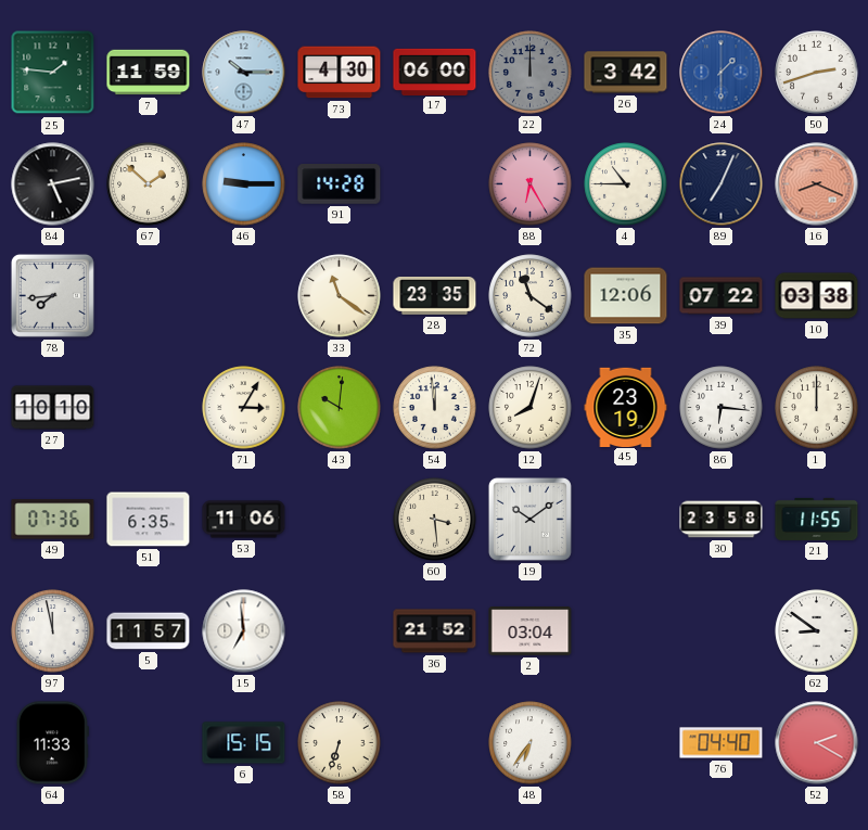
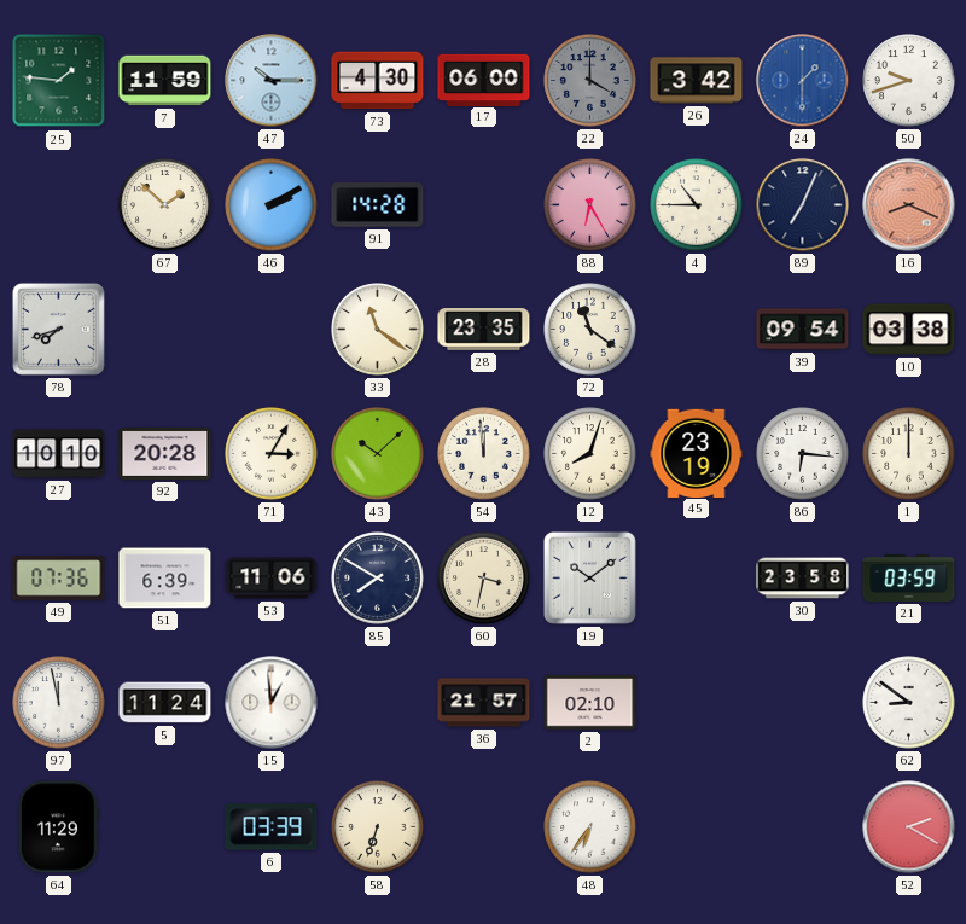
22: 12:00 -> 4:00 (590, 81)
50: 2:42 -> 9:42 (909, 81)
84: 5:13 -> none (53, 184)
46: 9:15 -> 2:10 (272, 205)
78: 7:44 -> 7:42 (58, 329)
35: 12:06 -> none (626, 296)
39: 07:22 -> 09:54 (803, 330)
92: none -> 20:28 (165, 453)
43: 10:01 -> 10:08 (378, 454)
51: 6:35 -> 6:39 (165, 579)
85: none -> 7:50 (378, 579)
60: 3:29 -> 3:32 (484, 579)
21: 11:55 -> 03:59 (909, 577)
5: 11:57 -> 11:24 (165, 703)
15: 6:59 -> 12:59 (272, 703)
36: 21:52 -> 21:57 (484, 703)
2: 03:04 -> 02:10 (590, 703)
64: 11:33 -> 11:29 (58, 827)
6: 15:15 -> 03:39 (272, 827)
76: 04:40 -> none (722, 743)
